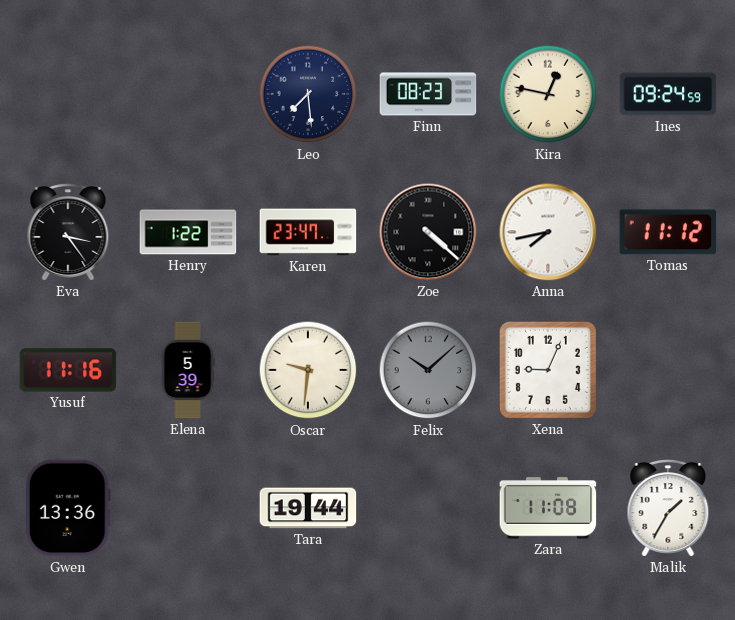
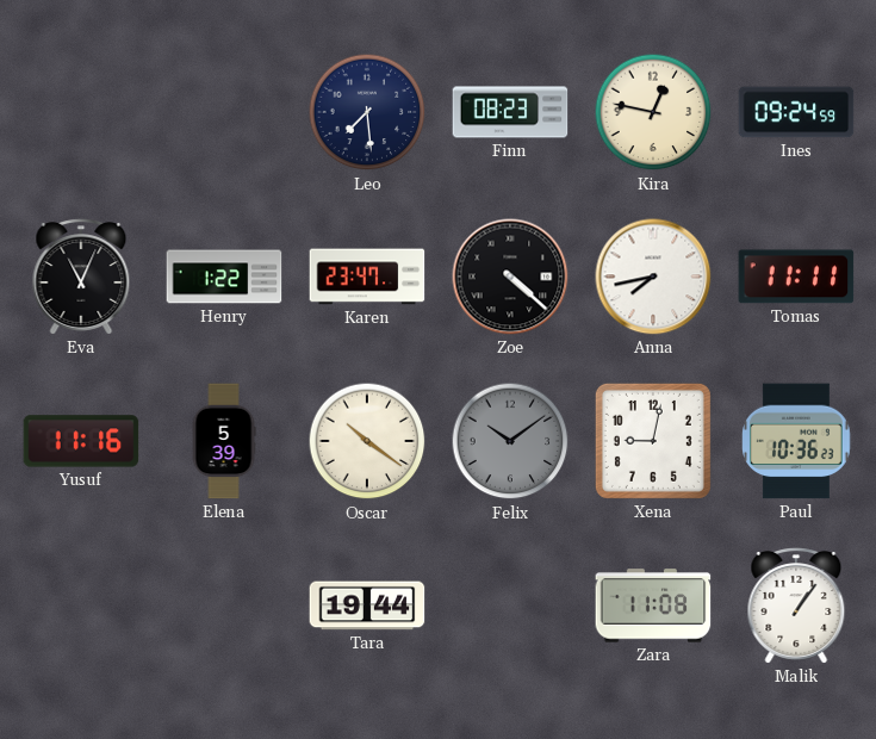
Eva: 3:24 -> 11:04 (81, 277)
Tomas: 11:12 -> 11:11 (796, 277)
Oscar: 9:31 -> 10:21 (367, 441)
Felix: 10:08 -> 10:09 (510, 441)
Xena: 9:04 -> 9:02 (653, 441)
Paul: none -> 10:36 (797, 441)
Gwen: 13:36 -> none (68, 508)
Malik: 1:35 -> 1:06 (796, 606)
